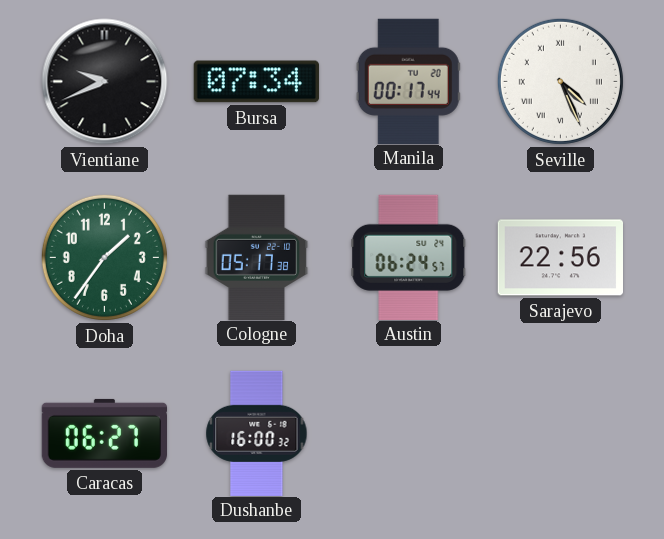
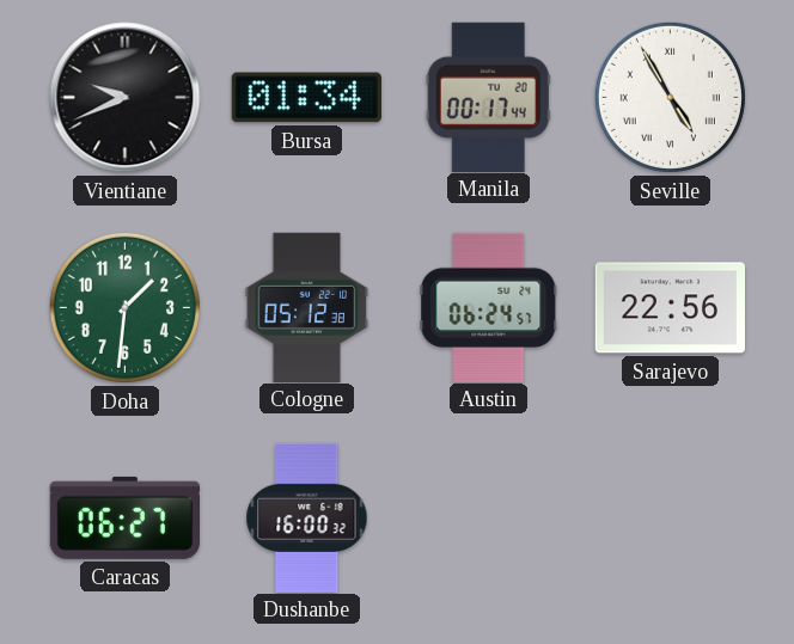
Bursa: 07:34 -> 01:34 (306, 98)
Seville: 4:26 -> 4:55 (670, 97)
Doha: 1:36 -> 1:31 (124, 307)
Cologne: 05:17 -> 05:12 (307, 307)
